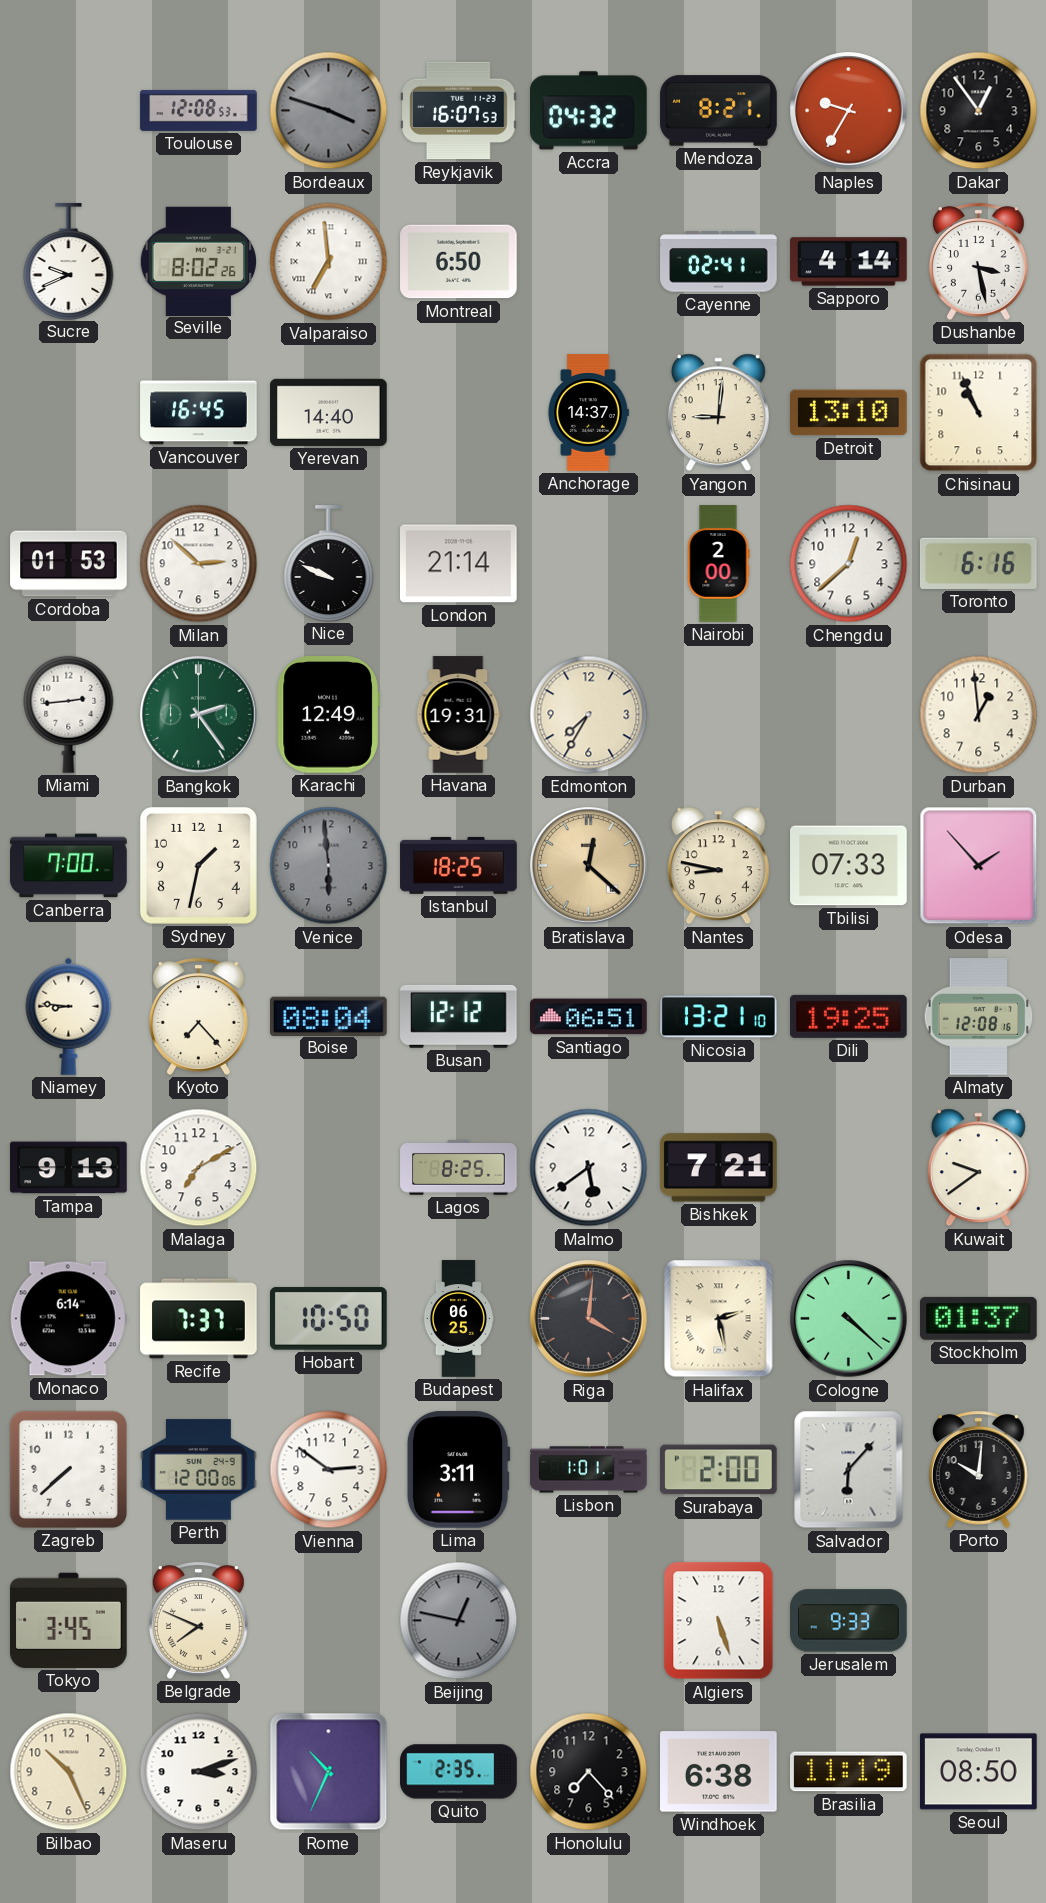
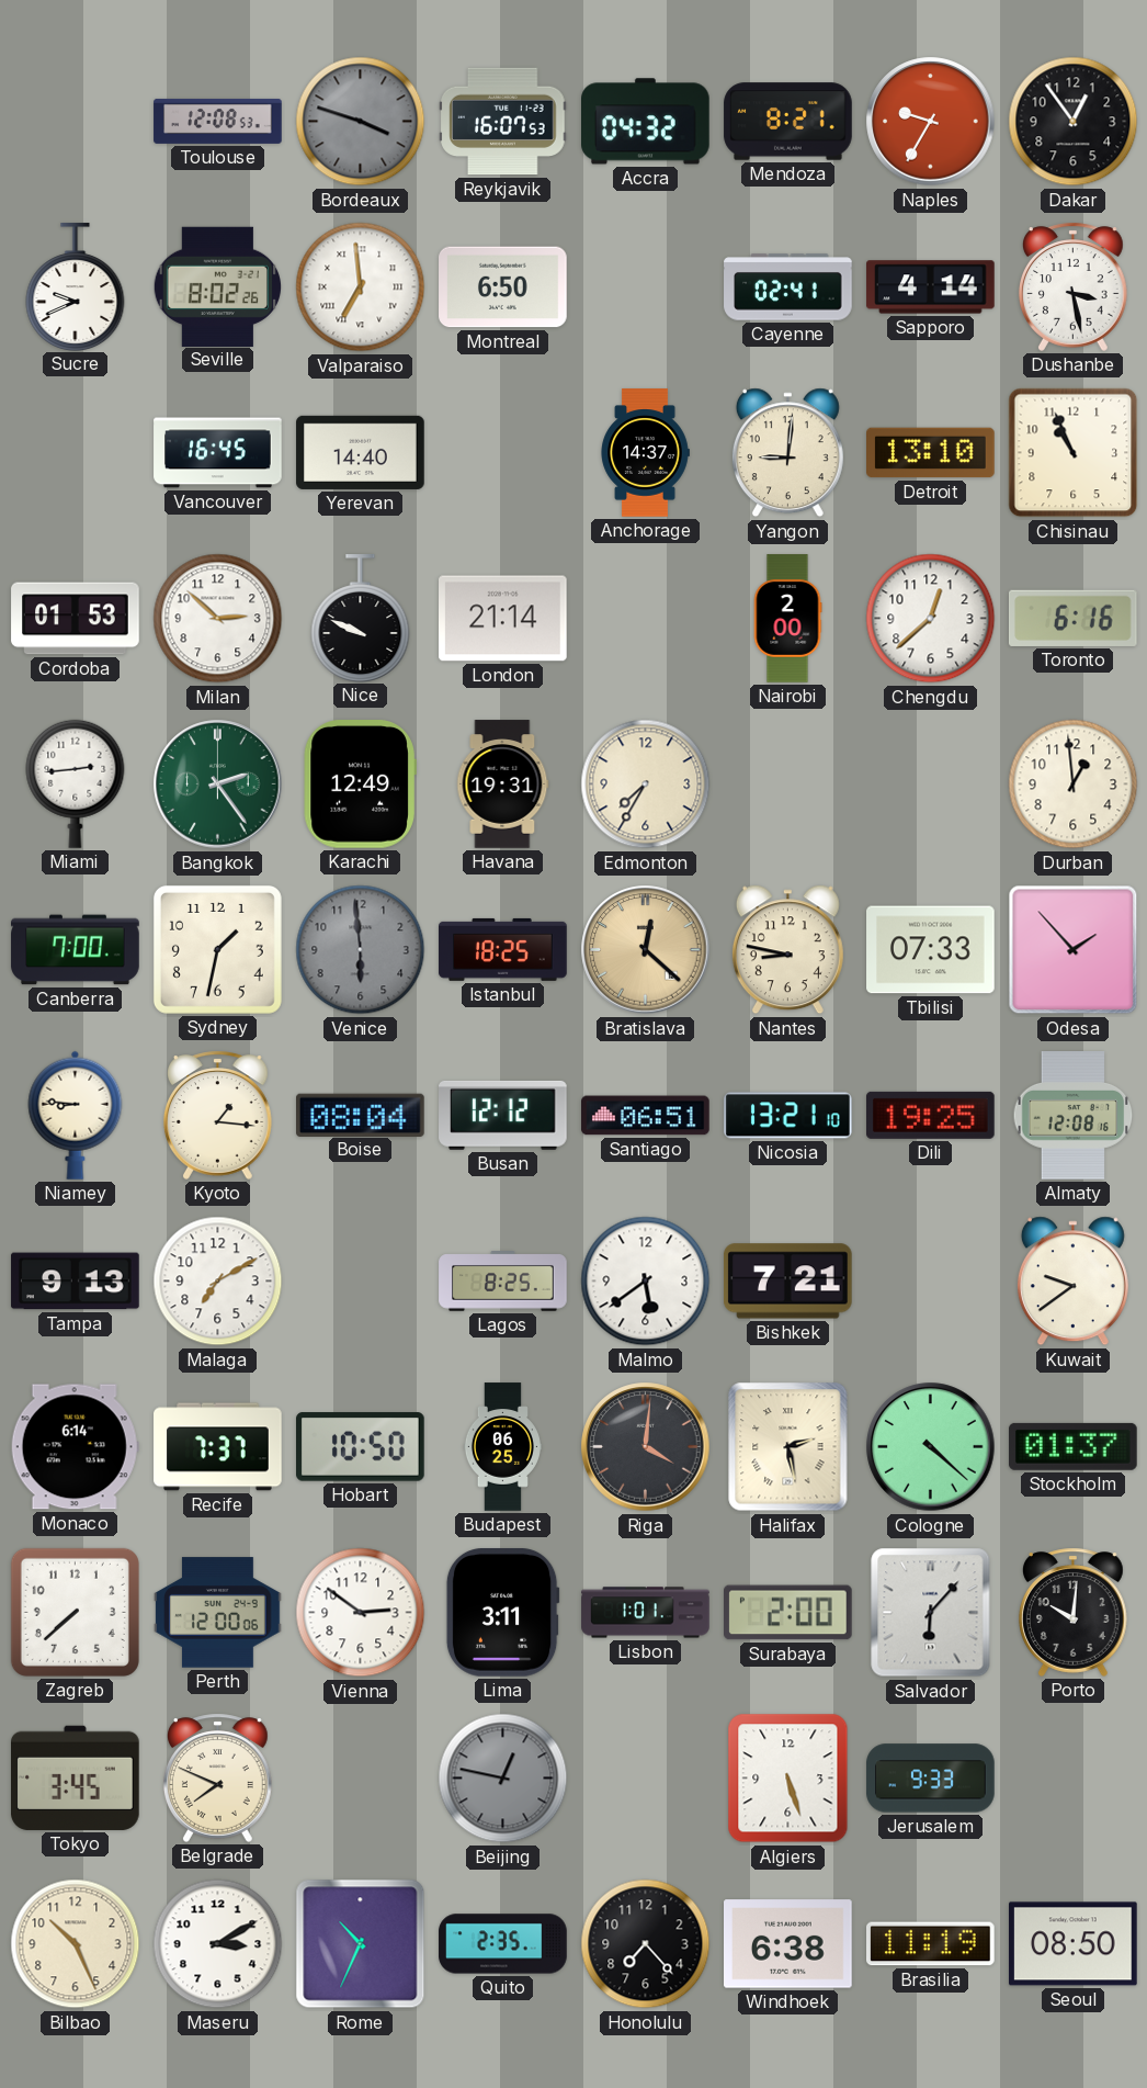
Kyoto: 7:23 -> 1:16 (217, 1115)
Maseru: 3:12 -> 3:10 (218, 1944)
